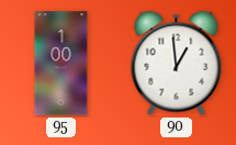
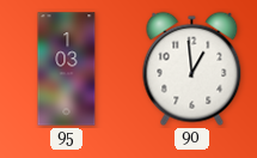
95: 1:00 -> 1:03 (67, 69)
